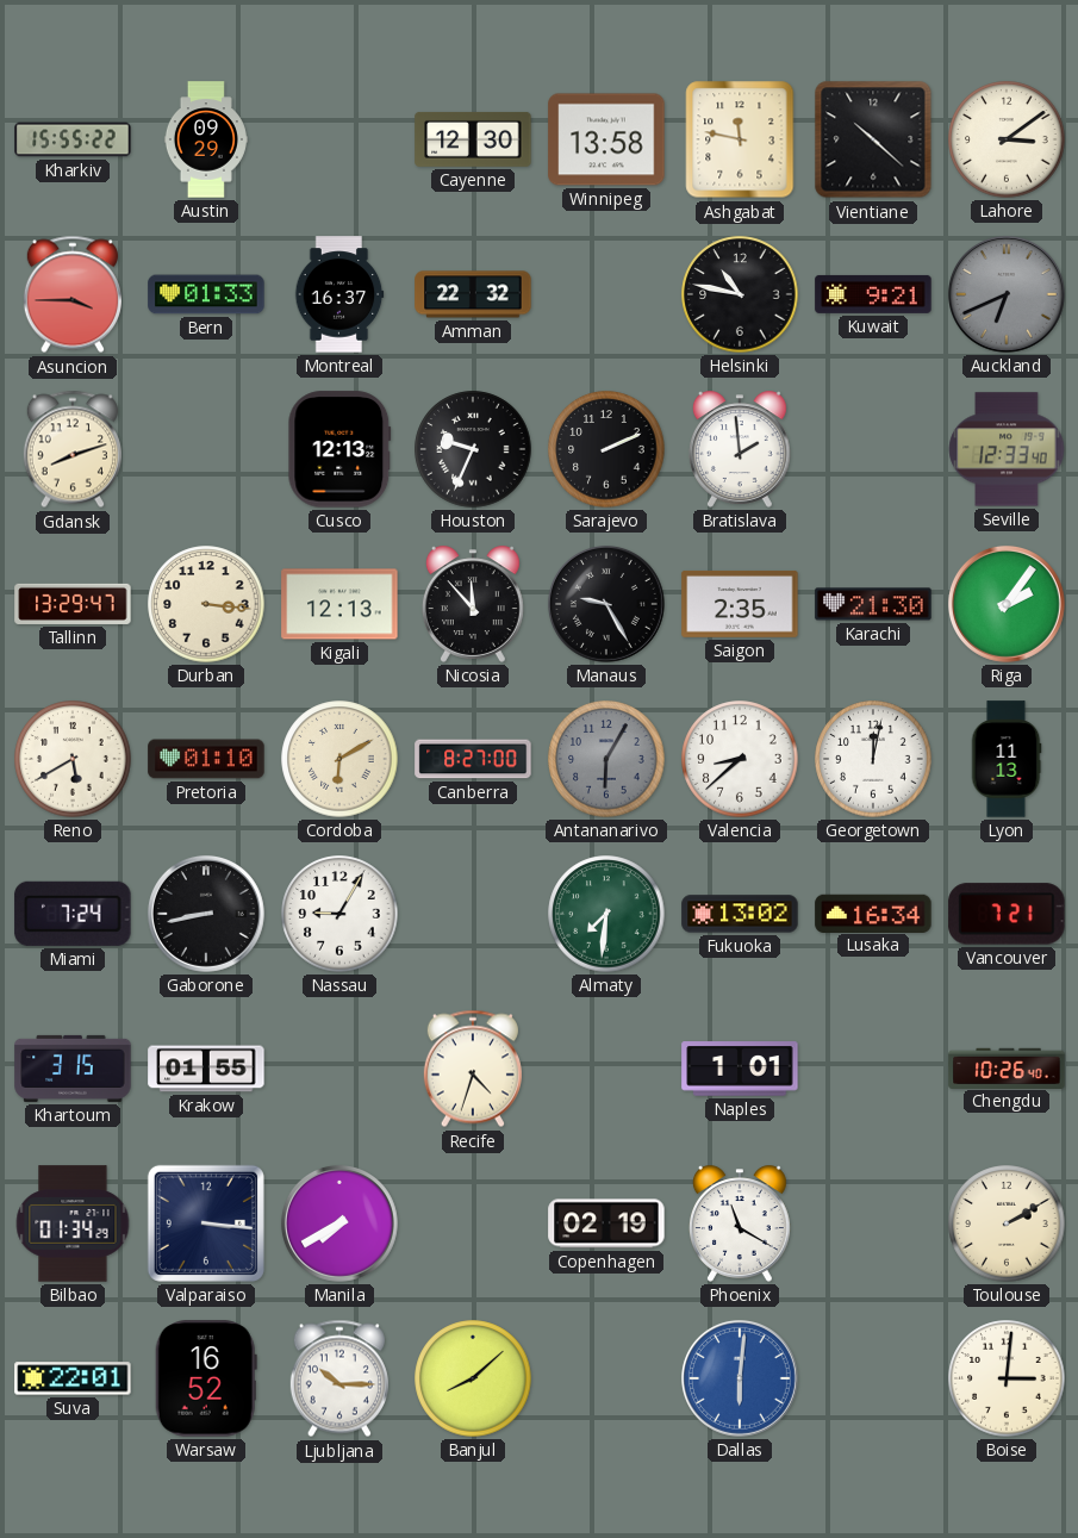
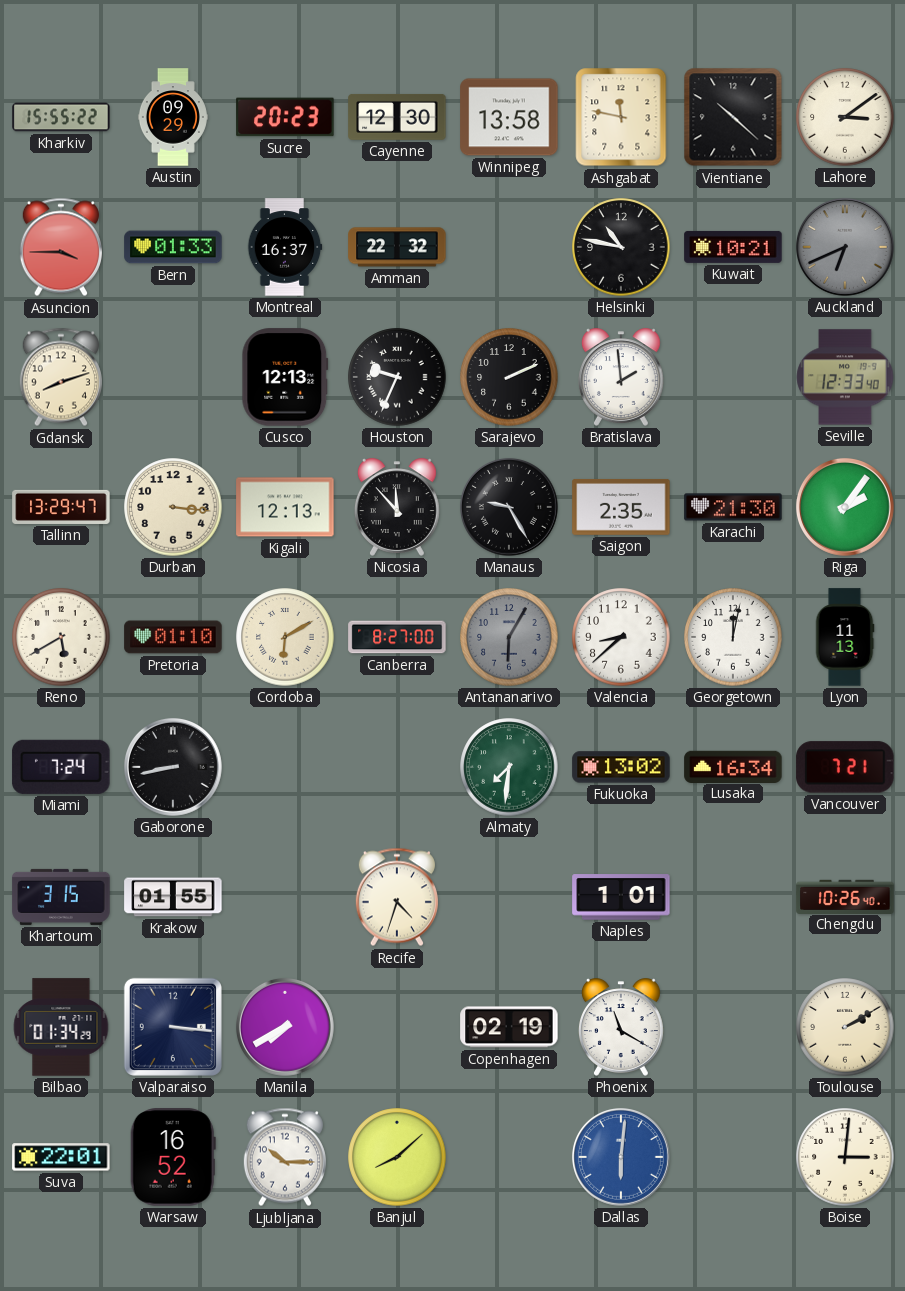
Sucre: none -> 20:23 (285, 117)
Kuwait: 9:21 -> 10:21 (733, 247)
Nassau: 9:05 -> none (339, 914)
